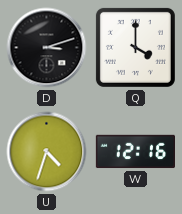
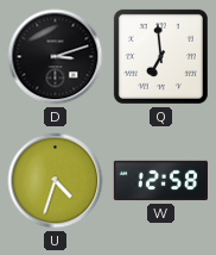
Q: 4:00 -> 6:59 (160, 56)
W: 12:16 -> 12:58 (160, 181)
